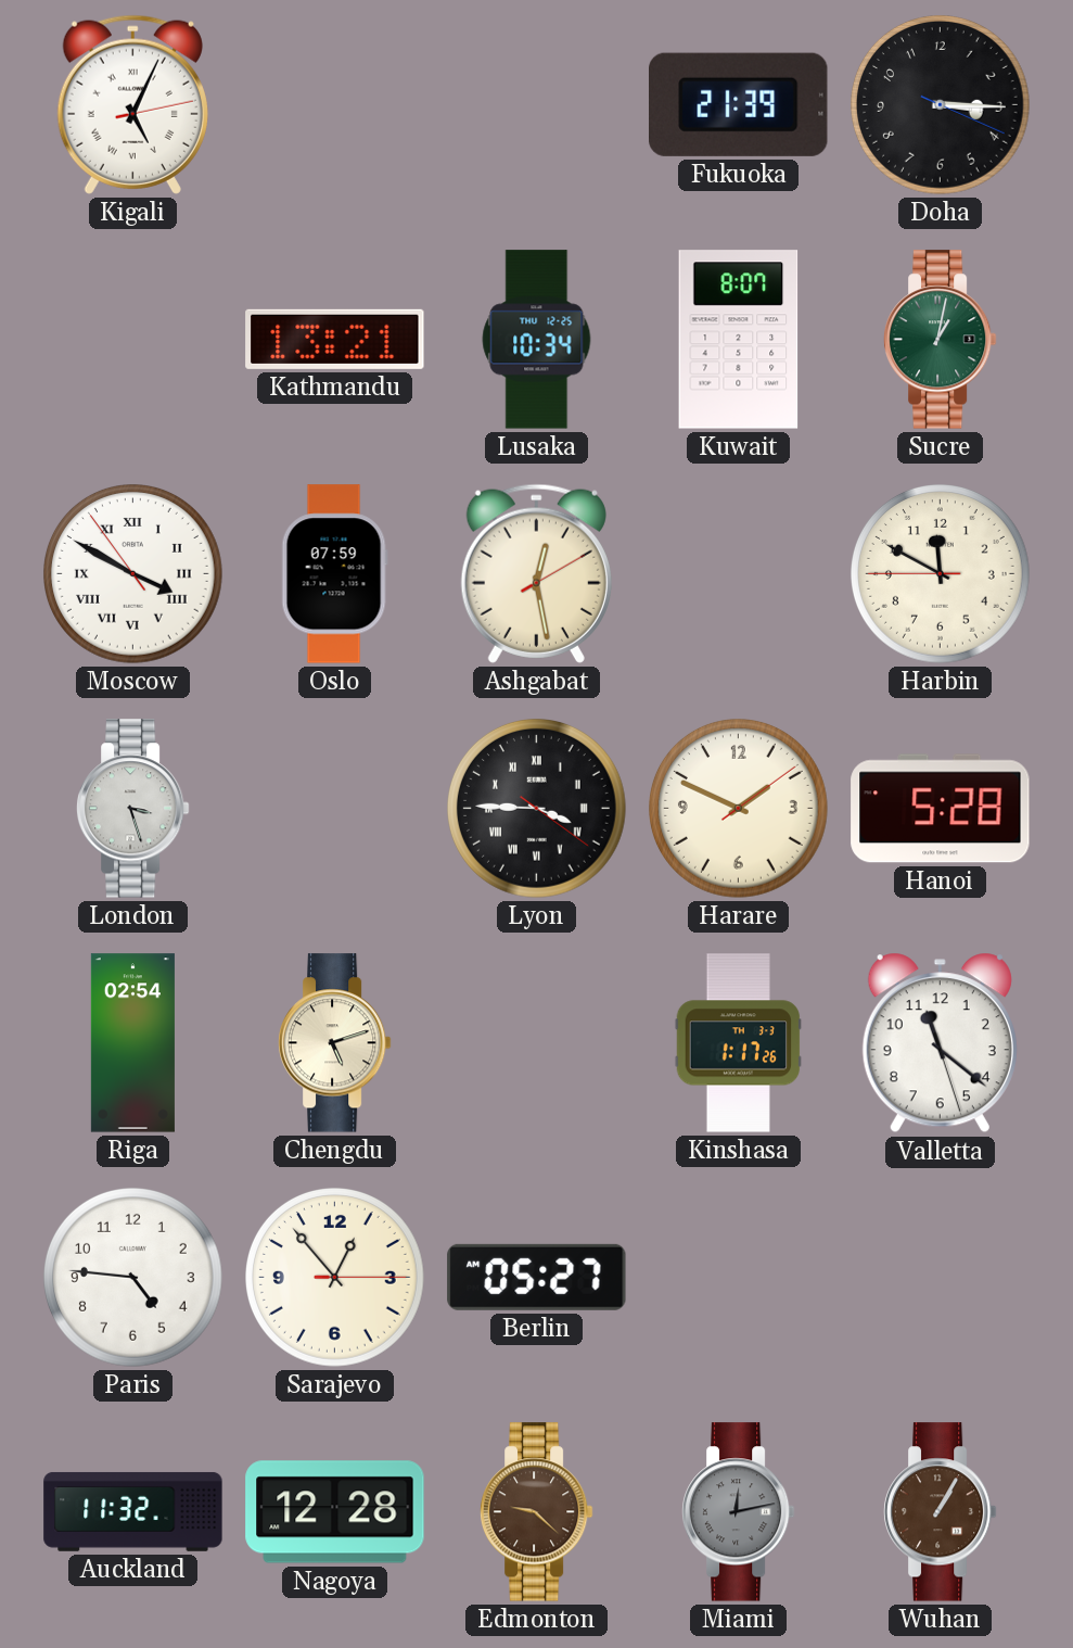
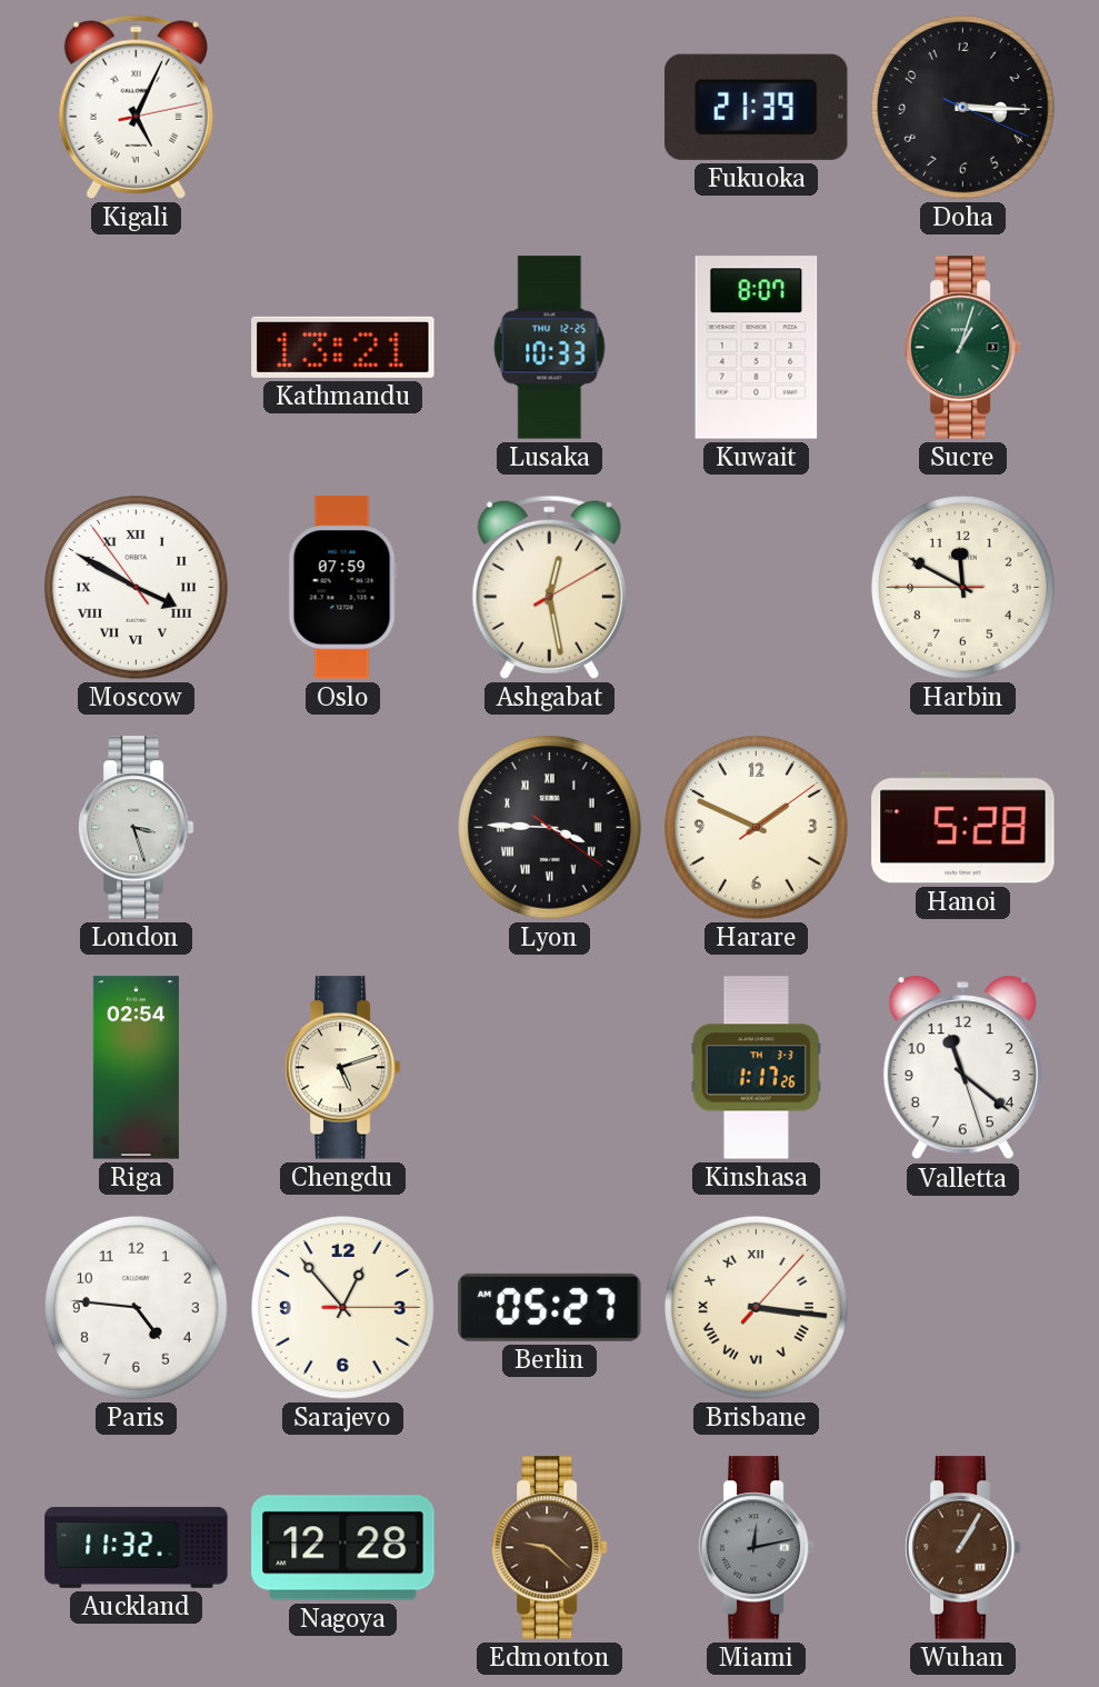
Lusaka: 10:34 -> 10:33 (550, 348)
Sucre: 1:02 -> 1:03 (962, 348)
Brisbane: none -> 3:16 (757, 1308)
